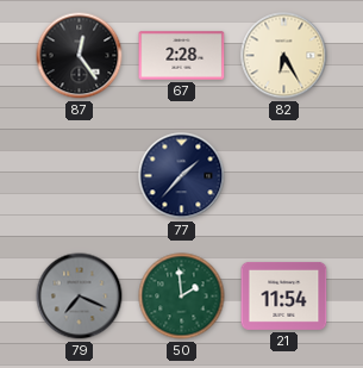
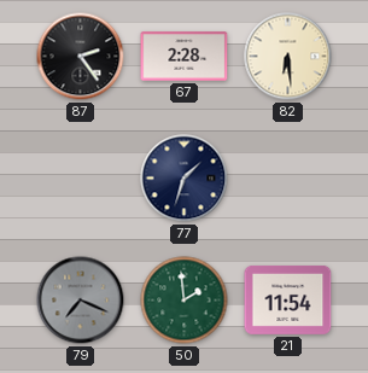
87: 12:24 -> 2:24 (81, 57)
82: 6:25 -> 6:29 (288, 57)
77: 1:37 -> 1:33 (185, 179)
